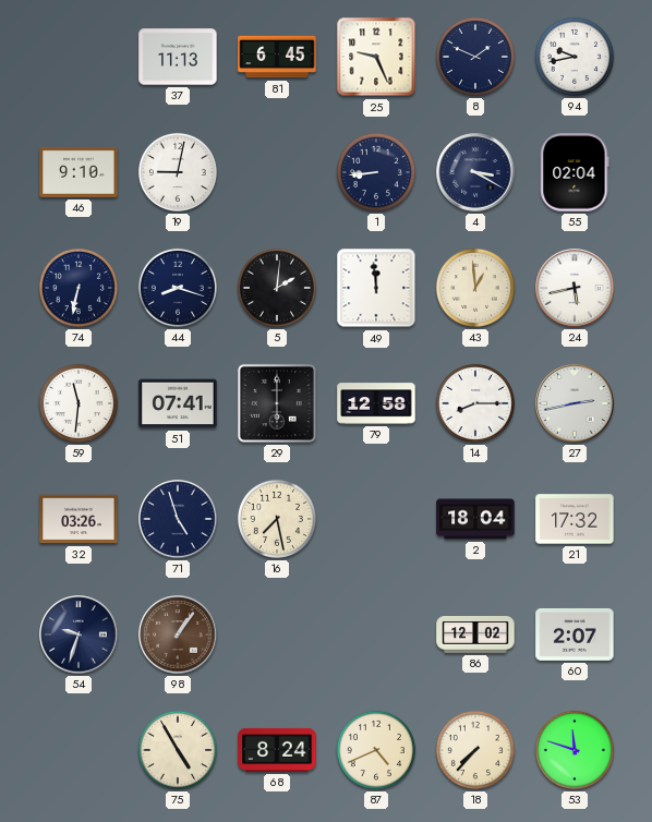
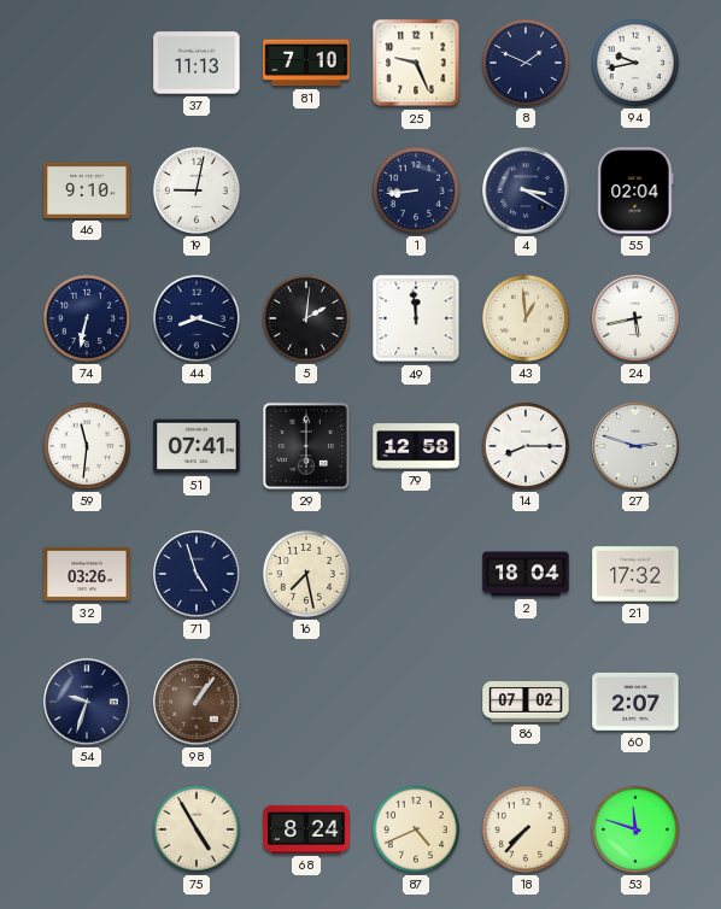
81: 6:45 -> 7:10 (306, 63)
27: 2:43 -> 2:48 (635, 446)
86: 12:02 -> 07:02 (526, 702)
